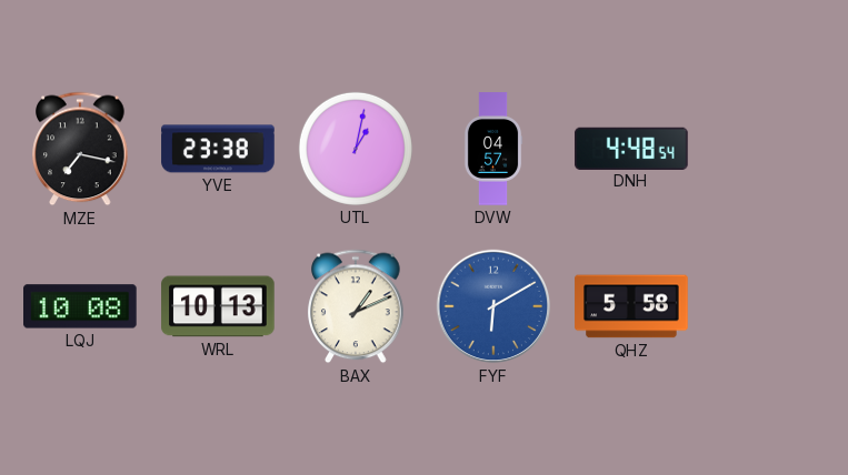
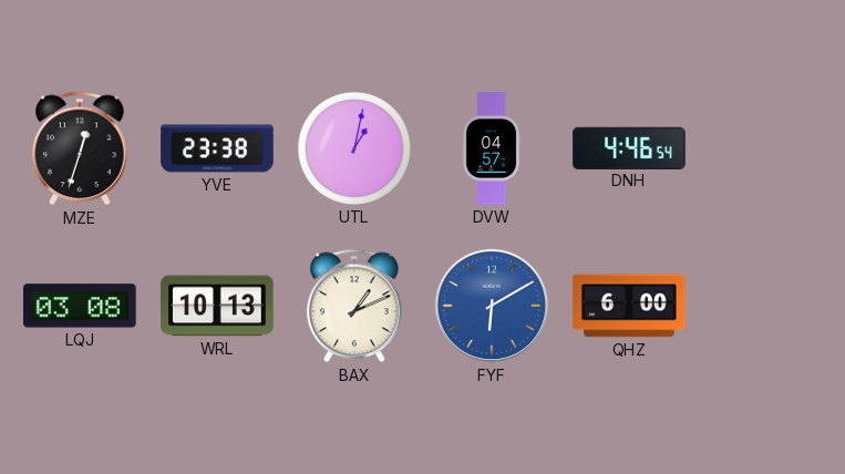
MZE: 7:17 -> 12:33 (80, 148)
DNH: 4:48 -> 4:46 (629, 147)
LQJ: 10:08 -> 03:08 (80, 306)
QHZ: 5:58 -> 6:00 (629, 306)
